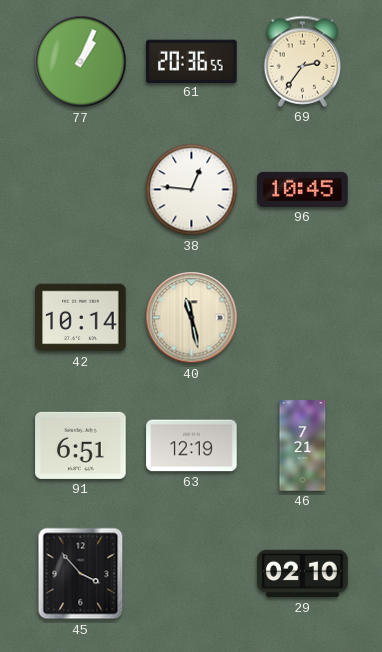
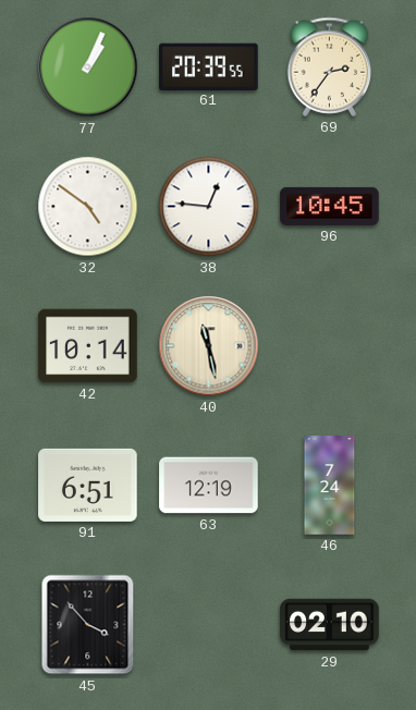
61: 20:36 -> 20:39 (209, 66)
32: none -> 4:51 (88, 207)
46: 7:21 -> 7:24 (330, 486)
